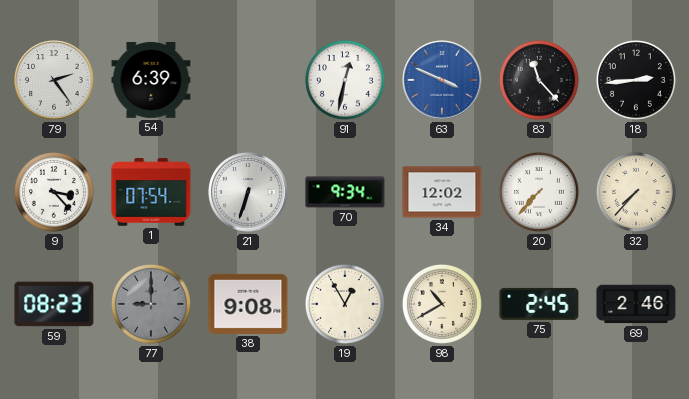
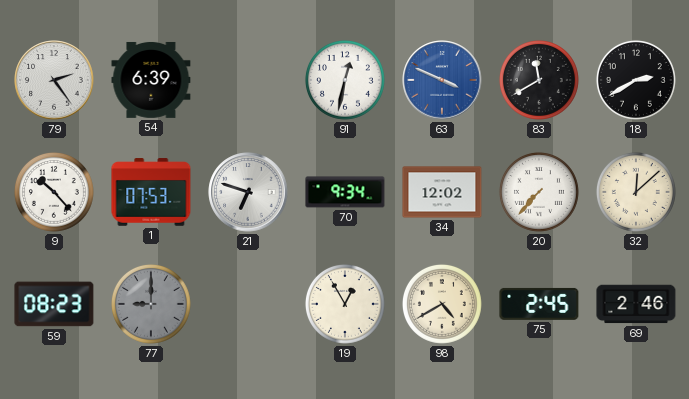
83: 11:23 -> 11:40 (539, 80)
18: 2:44 -> 2:40 (636, 80)
9: 3:23 -> 10:23 (54, 192)
1: 07:54 -> 07:53 (151, 192)
21: 6:33 -> 6:48 (248, 192)
32: 7:37 -> 12:08 (636, 192)
38: 9:08 -> none (248, 304)
98: 10:40 -> 4:40 (442, 304)
